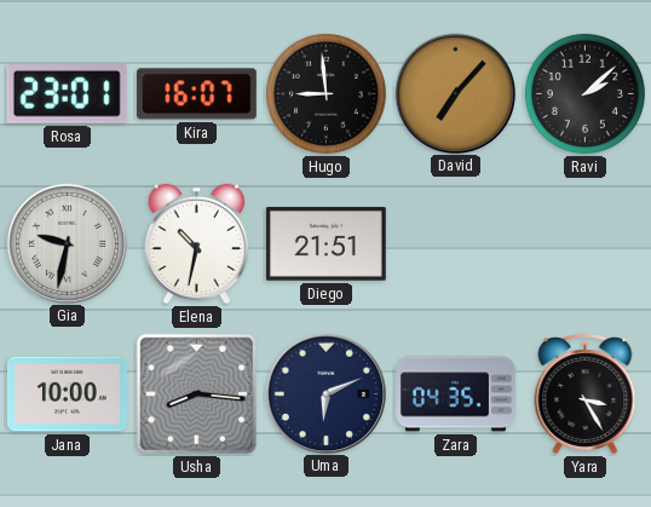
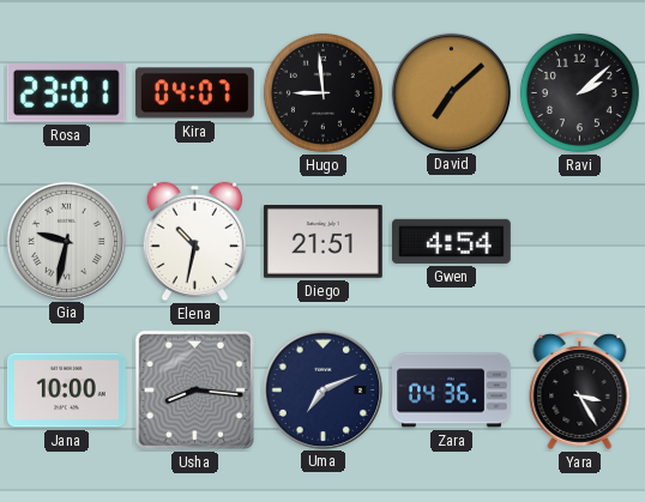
Kira: 16:07 -> 04:07 (194, 93)
David: 7:07 -> 7:08 (451, 92)
Gwen: none -> 4:54 (451, 241)
Uma: 6:11 -> 7:11 (322, 389)
Zara: 04:35 -> 04:36 (452, 391)
